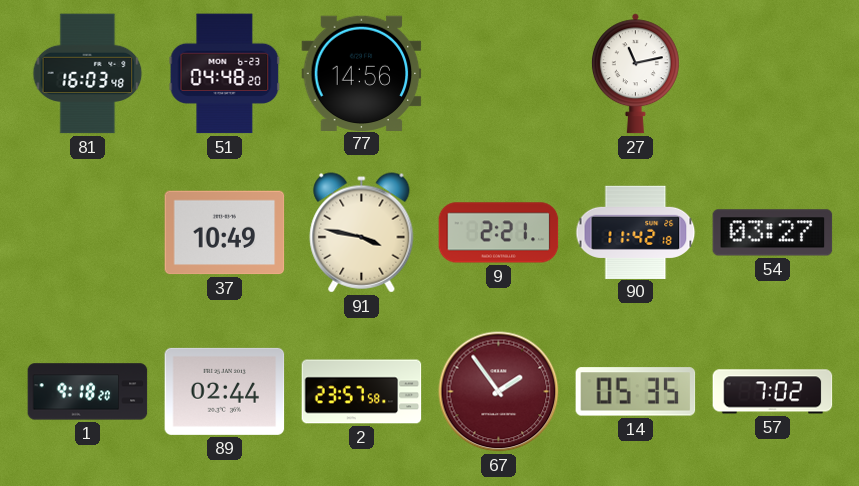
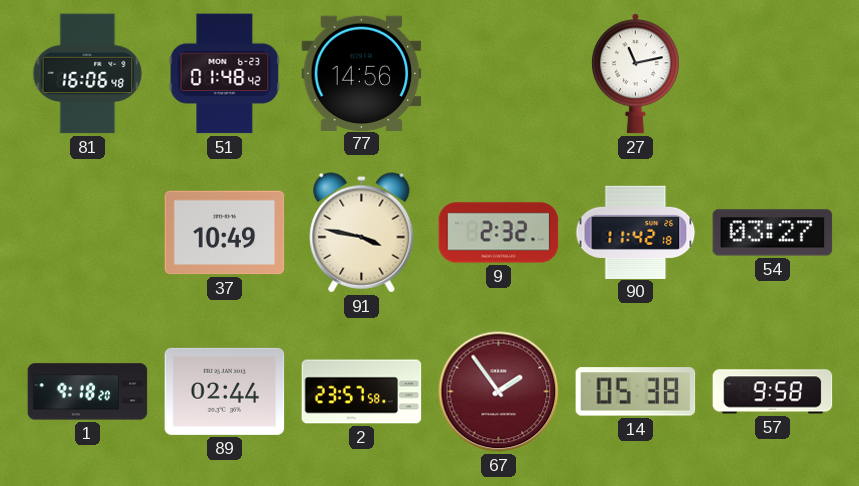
81: 16:03 -> 16:06 (88, 74)
51: 04:48 -> 01:48 (225, 74)
9: 2:21 -> 2:32 (499, 233)
14: 05:35 -> 05:38 (636, 392)
57: 7:02 -> 9:58 (773, 392)
